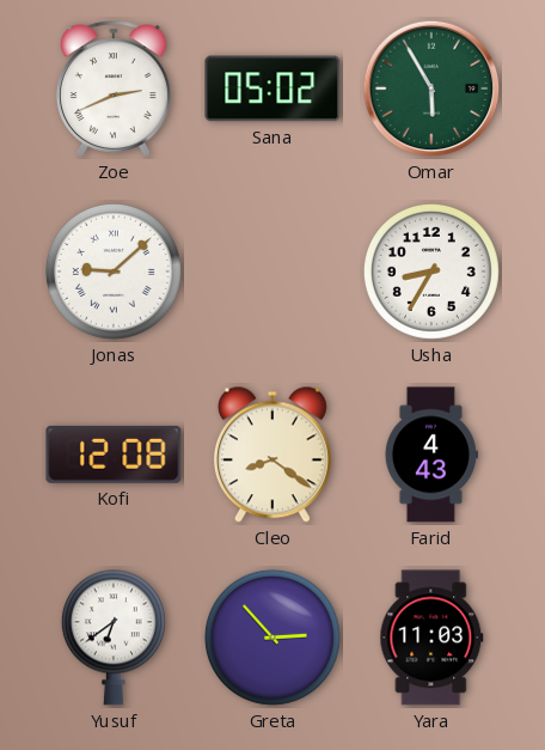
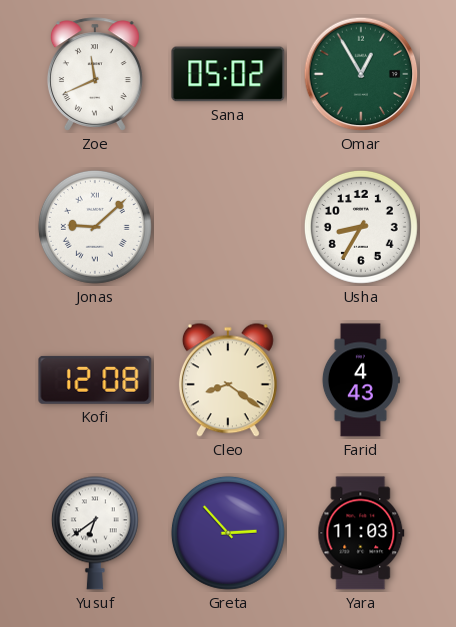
Zoe: 2:41 -> 11:41 (95, 74)
Omar: 5:55 -> 12:55 (361, 74)
